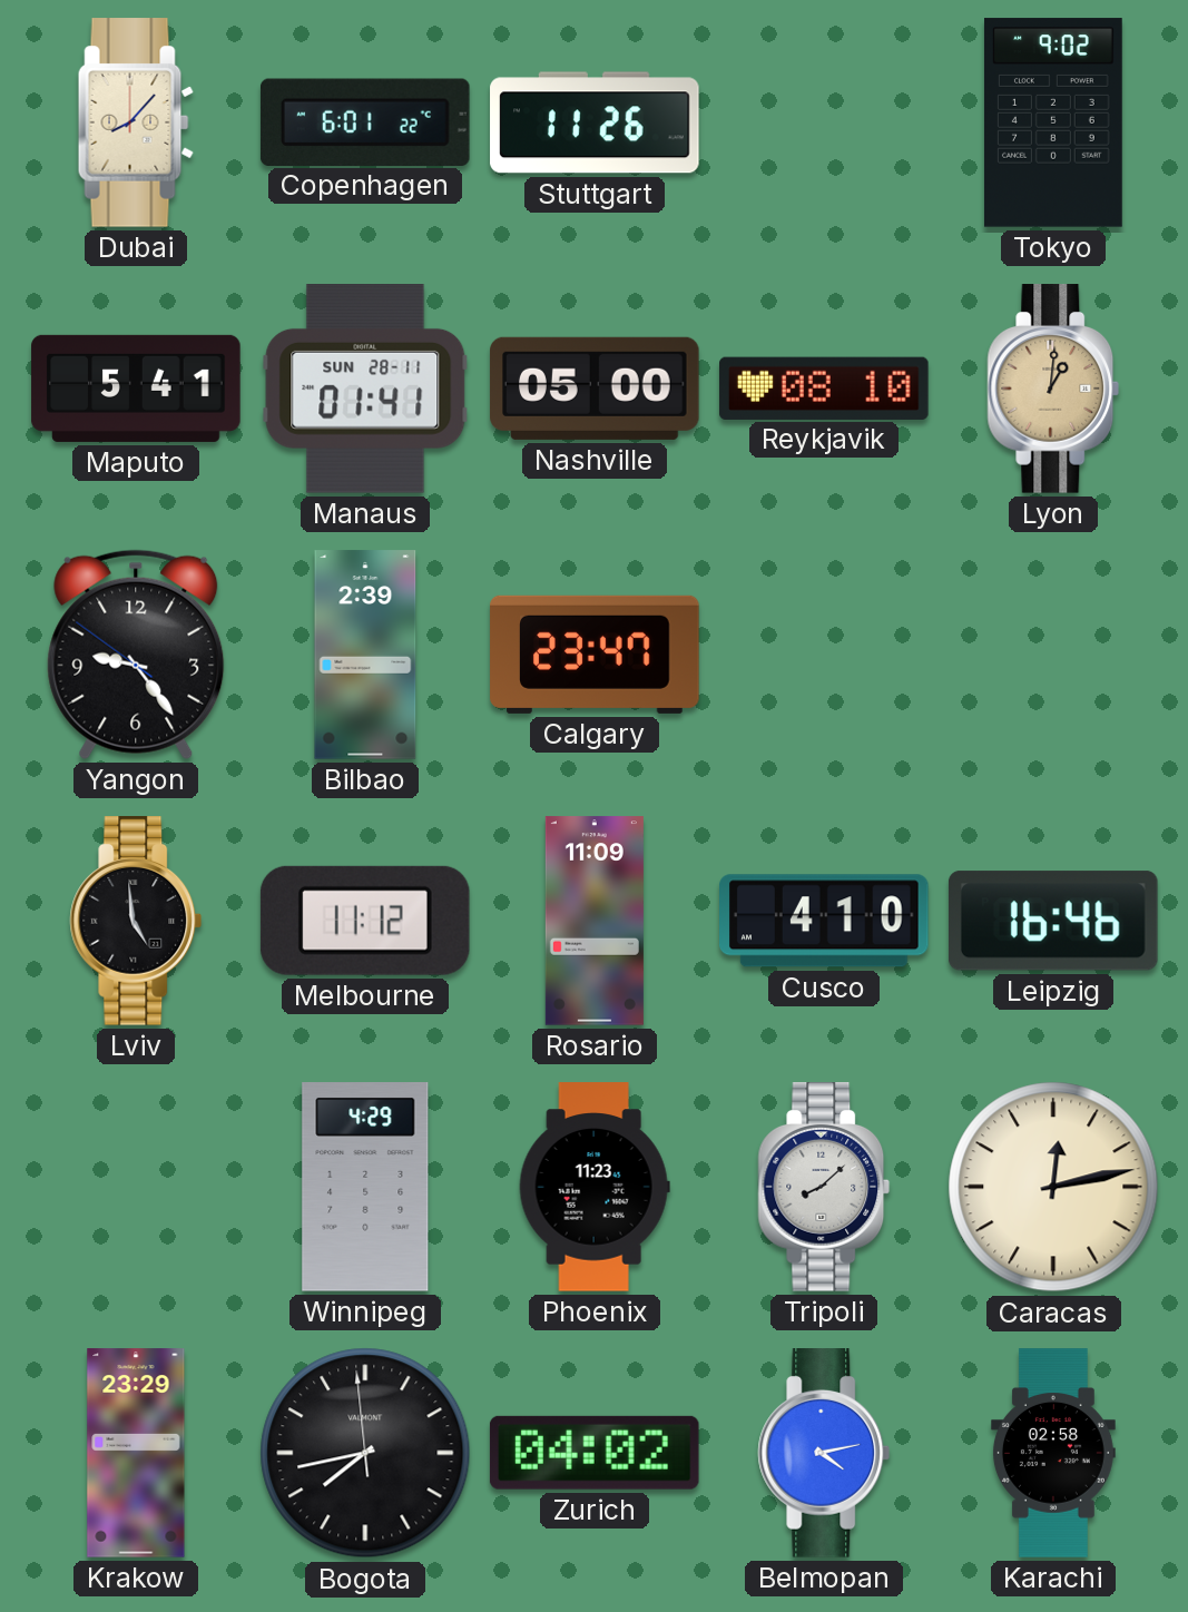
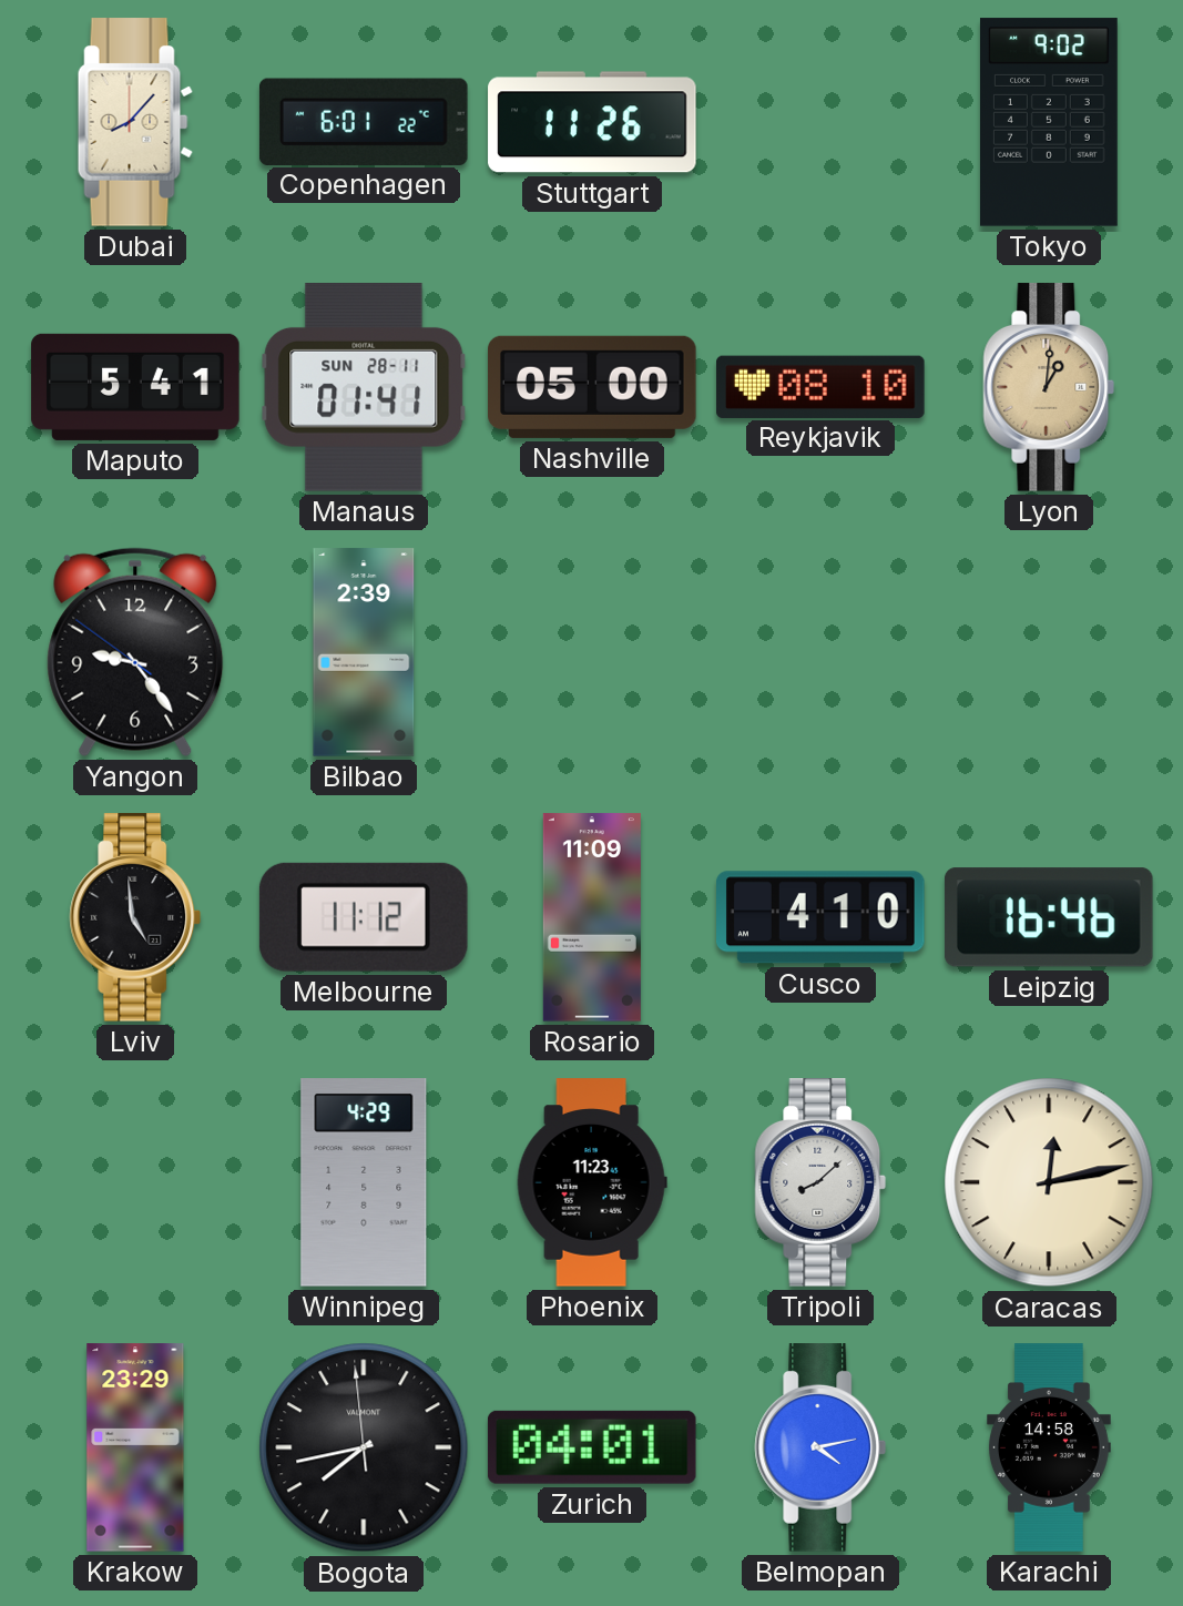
Calgary: 23:47 -> none (595, 655)
Zurich: 04:02 -> 04:01 (592, 1447)
Karachi: 02:58 -> 14:58 (1049, 1447)
